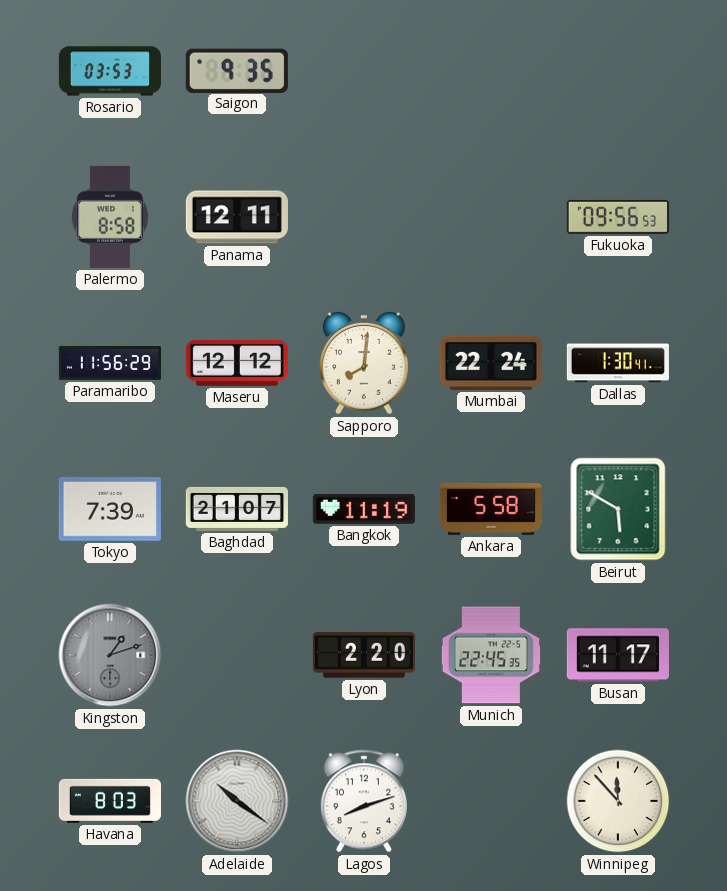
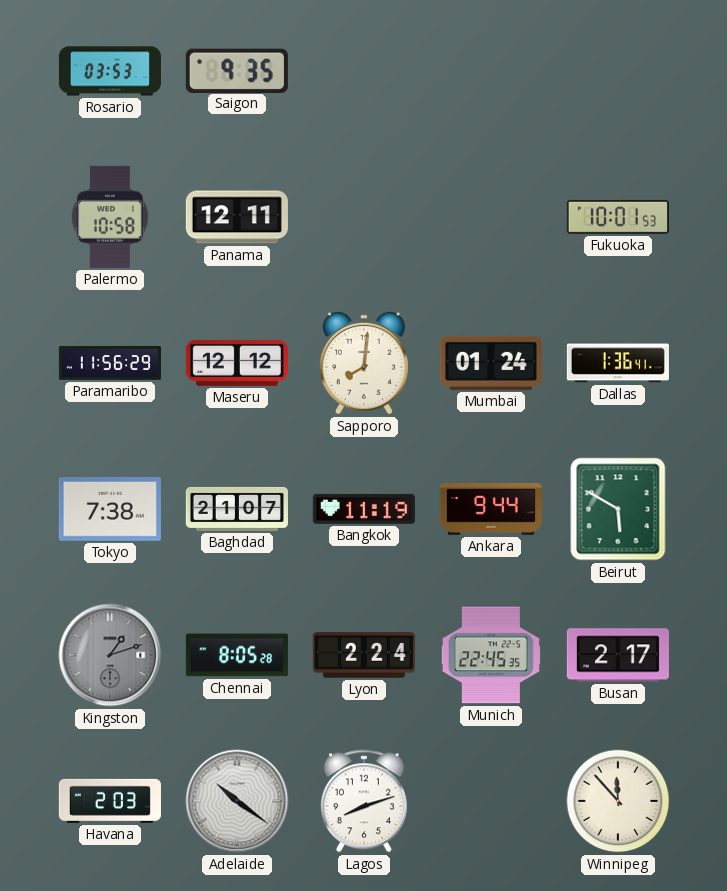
Palermo: 8:58 -> 10:58 (110, 217)
Fukuoka: 09:56 -> 10:01 (618, 217)
Mumbai: 22:24 -> 01:24 (491, 363)
Dallas: 1:30 -> 1:36 (618, 363)
Tokyo: 7:39 -> 7:38 (110, 509)
Ankara: 5:58 -> 9:44 (491, 509)
Chennai: none -> 8:05 (237, 655)
Lyon: 2:20 -> 2:24 (364, 655)
Busan: 11:17 -> 2:17 (618, 655)
Havana: 8:03 -> 2:03 (110, 801)
